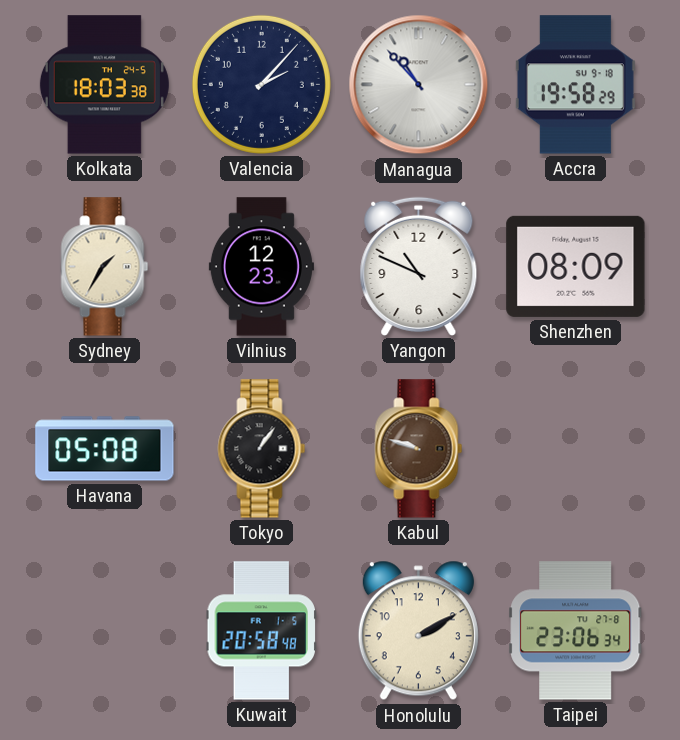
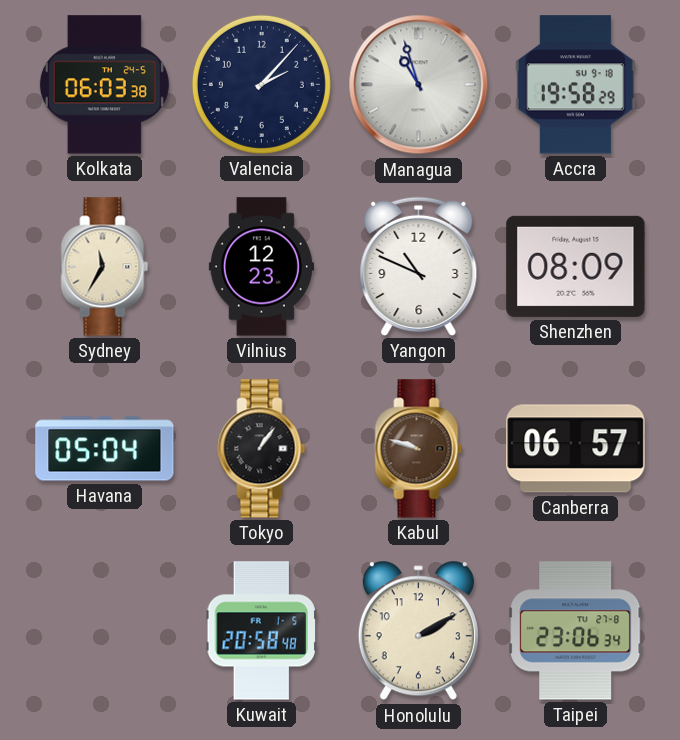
Kolkata: 18:03 -> 06:03 (104, 85)
Managua: 10:53 -> 10:57 (419, 85)
Sydney: 1:35 -> 11:35 (105, 267)
Havana: 05:08 -> 05:04 (105, 449)
Canberra: none -> 06:57 (576, 449)
